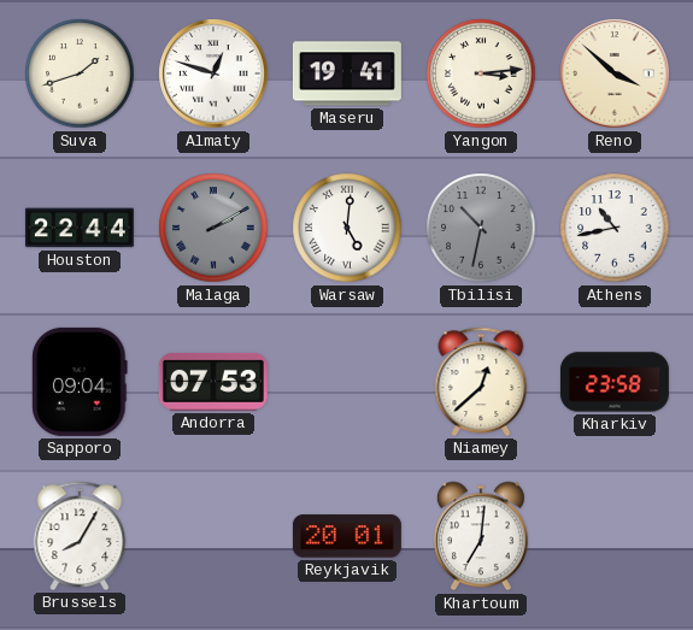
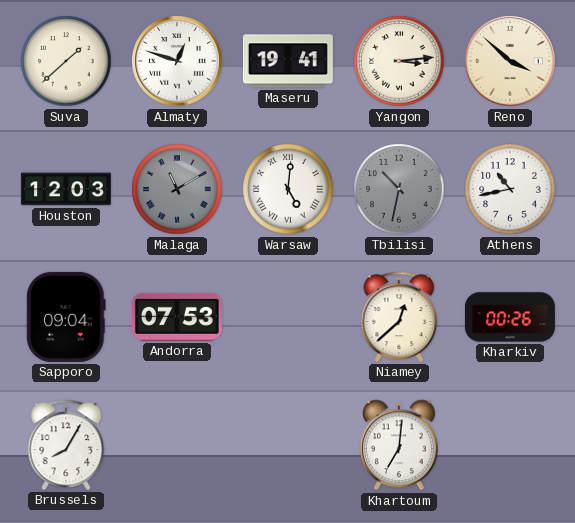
Suva: 1:42 -> 1:38 (66, 61)
Houston: 22:44 -> 12:03 (66, 189)
Malaga: 2:10 -> 11:10 (177, 189)
Kharkiv: 23:58 -> 00:26 (510, 317)
Reykjavik: 20:01 -> none (347, 536)
